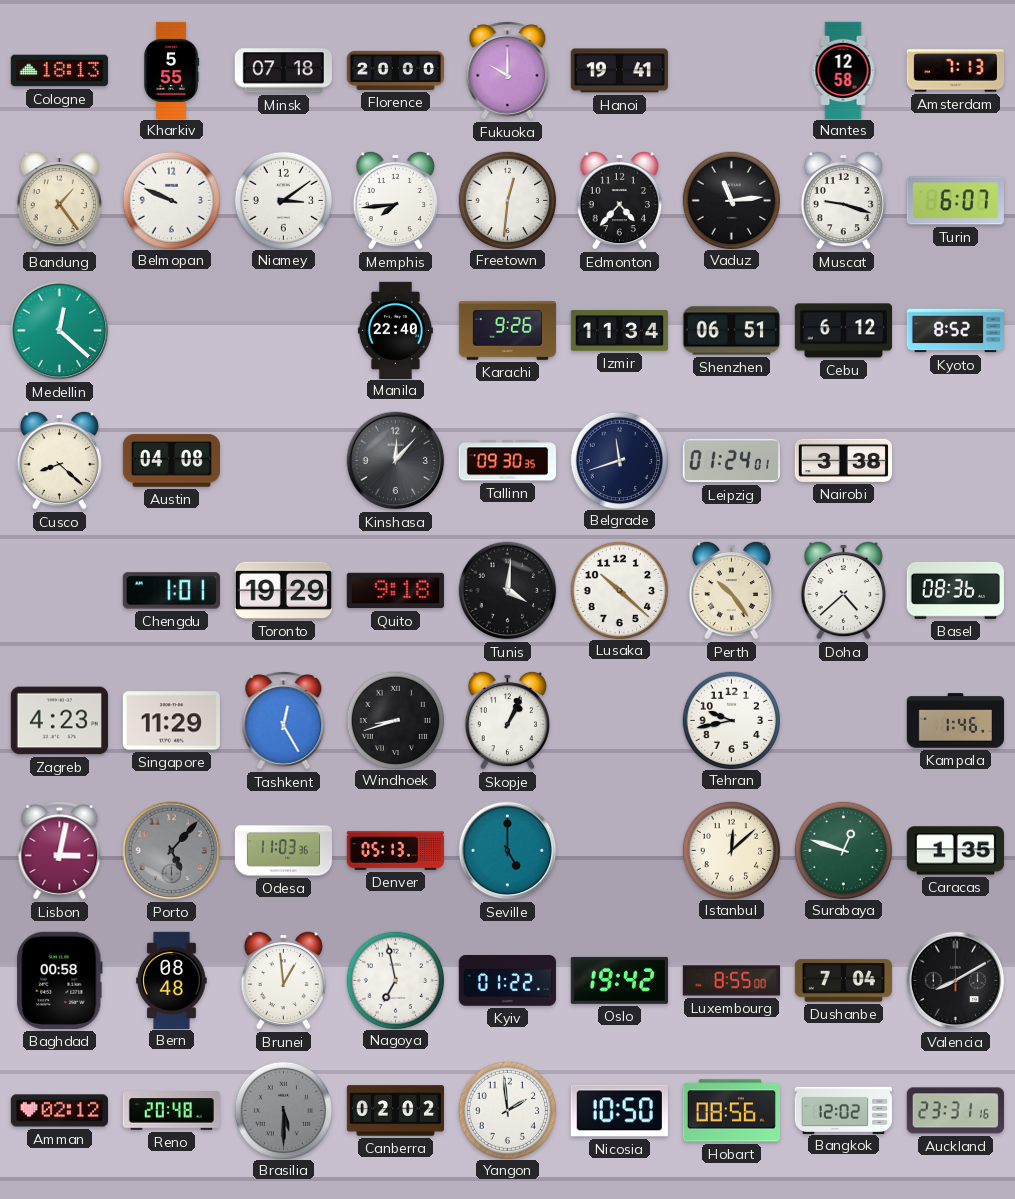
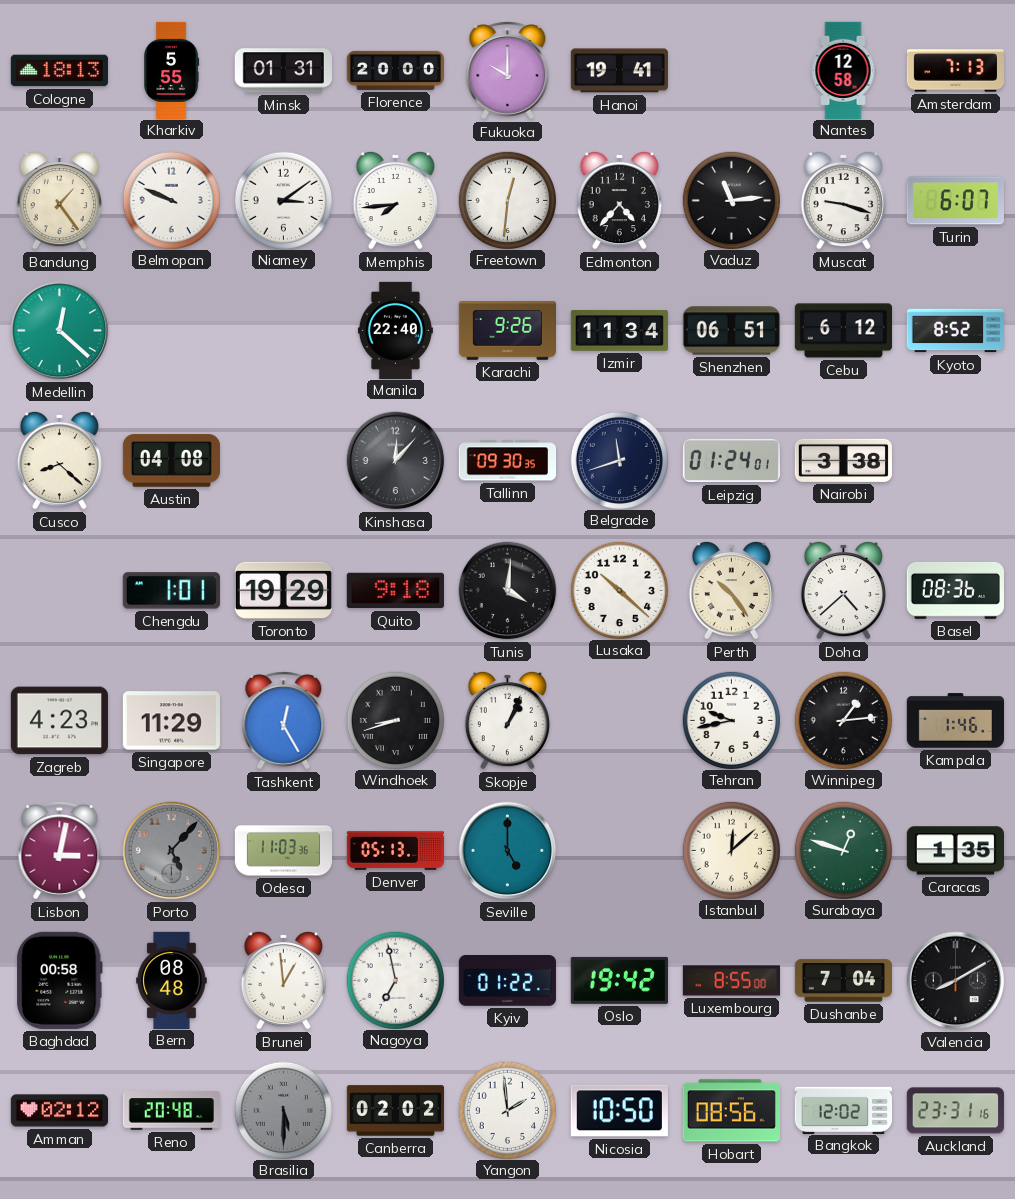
Minsk: 07:18 -> 01:31 (283, 71)
Winnipeg: none -> 1:14 (843, 720)
